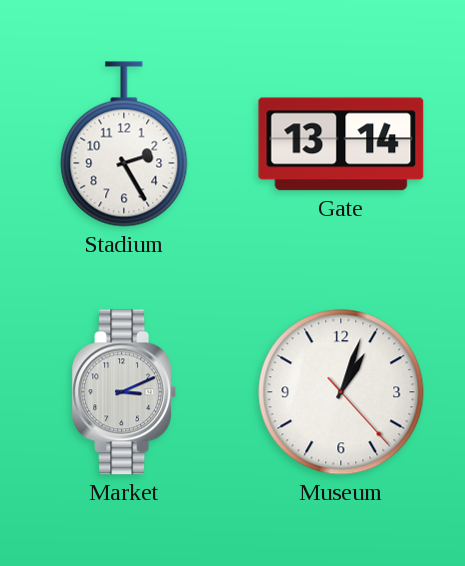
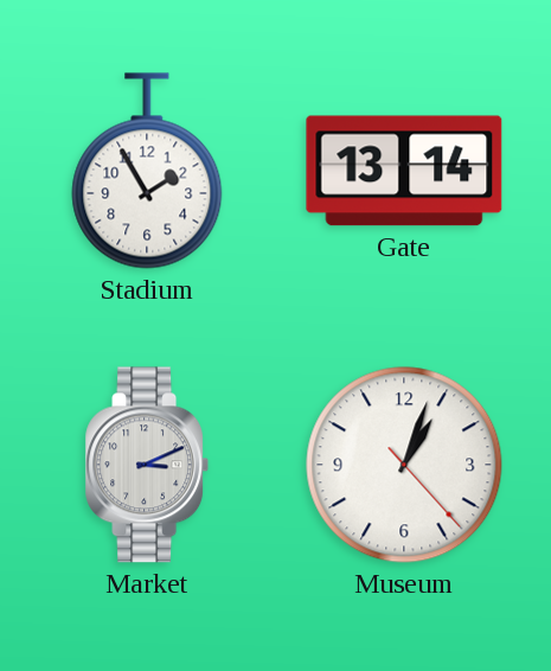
Stadium: 2:25 -> 1:55 (147, 171)
